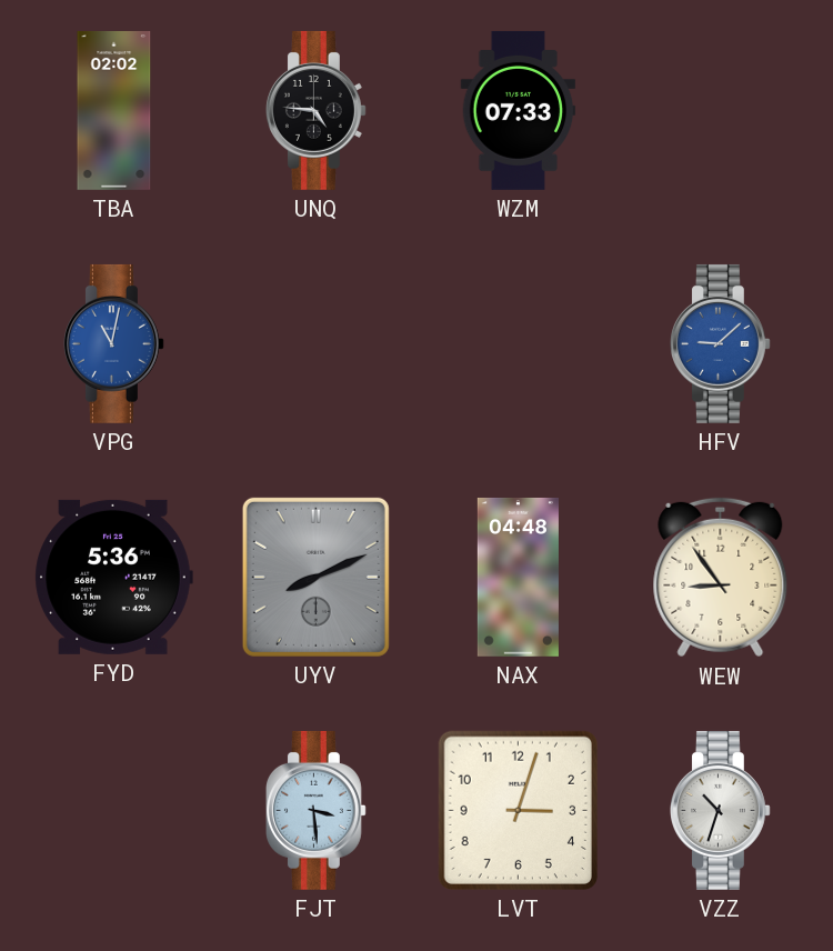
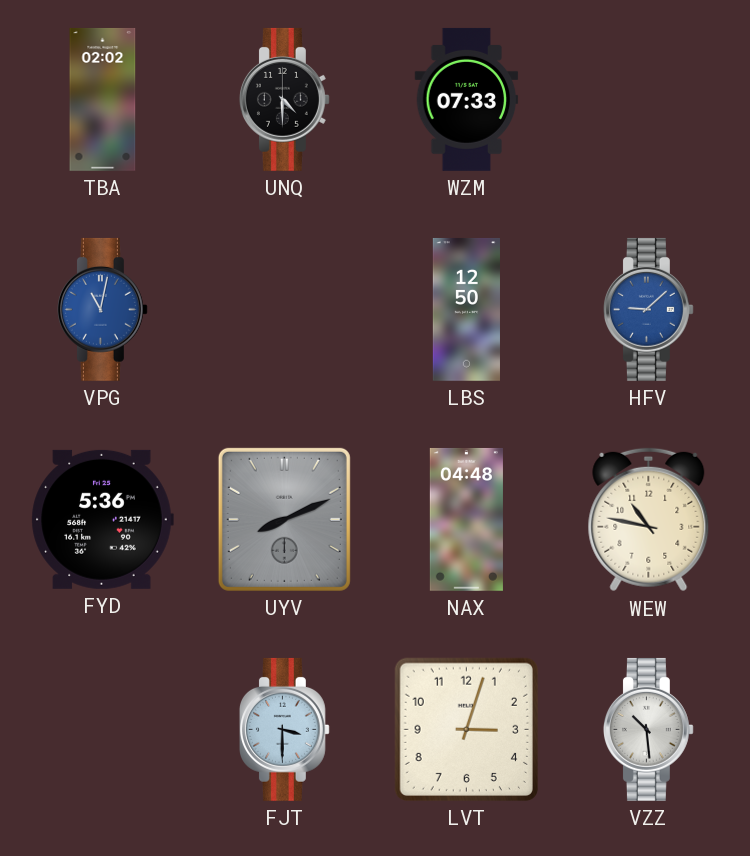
UNQ: 4:46 -> 4:30 (284, 99)
LBS: none -> 12:50 (466, 309)
WEW: 8:54 -> 10:47 (649, 520)
FJT: 3:29 -> 3:30 (284, 729)
VZZ: 10:33 -> 10:29 (648, 729)
